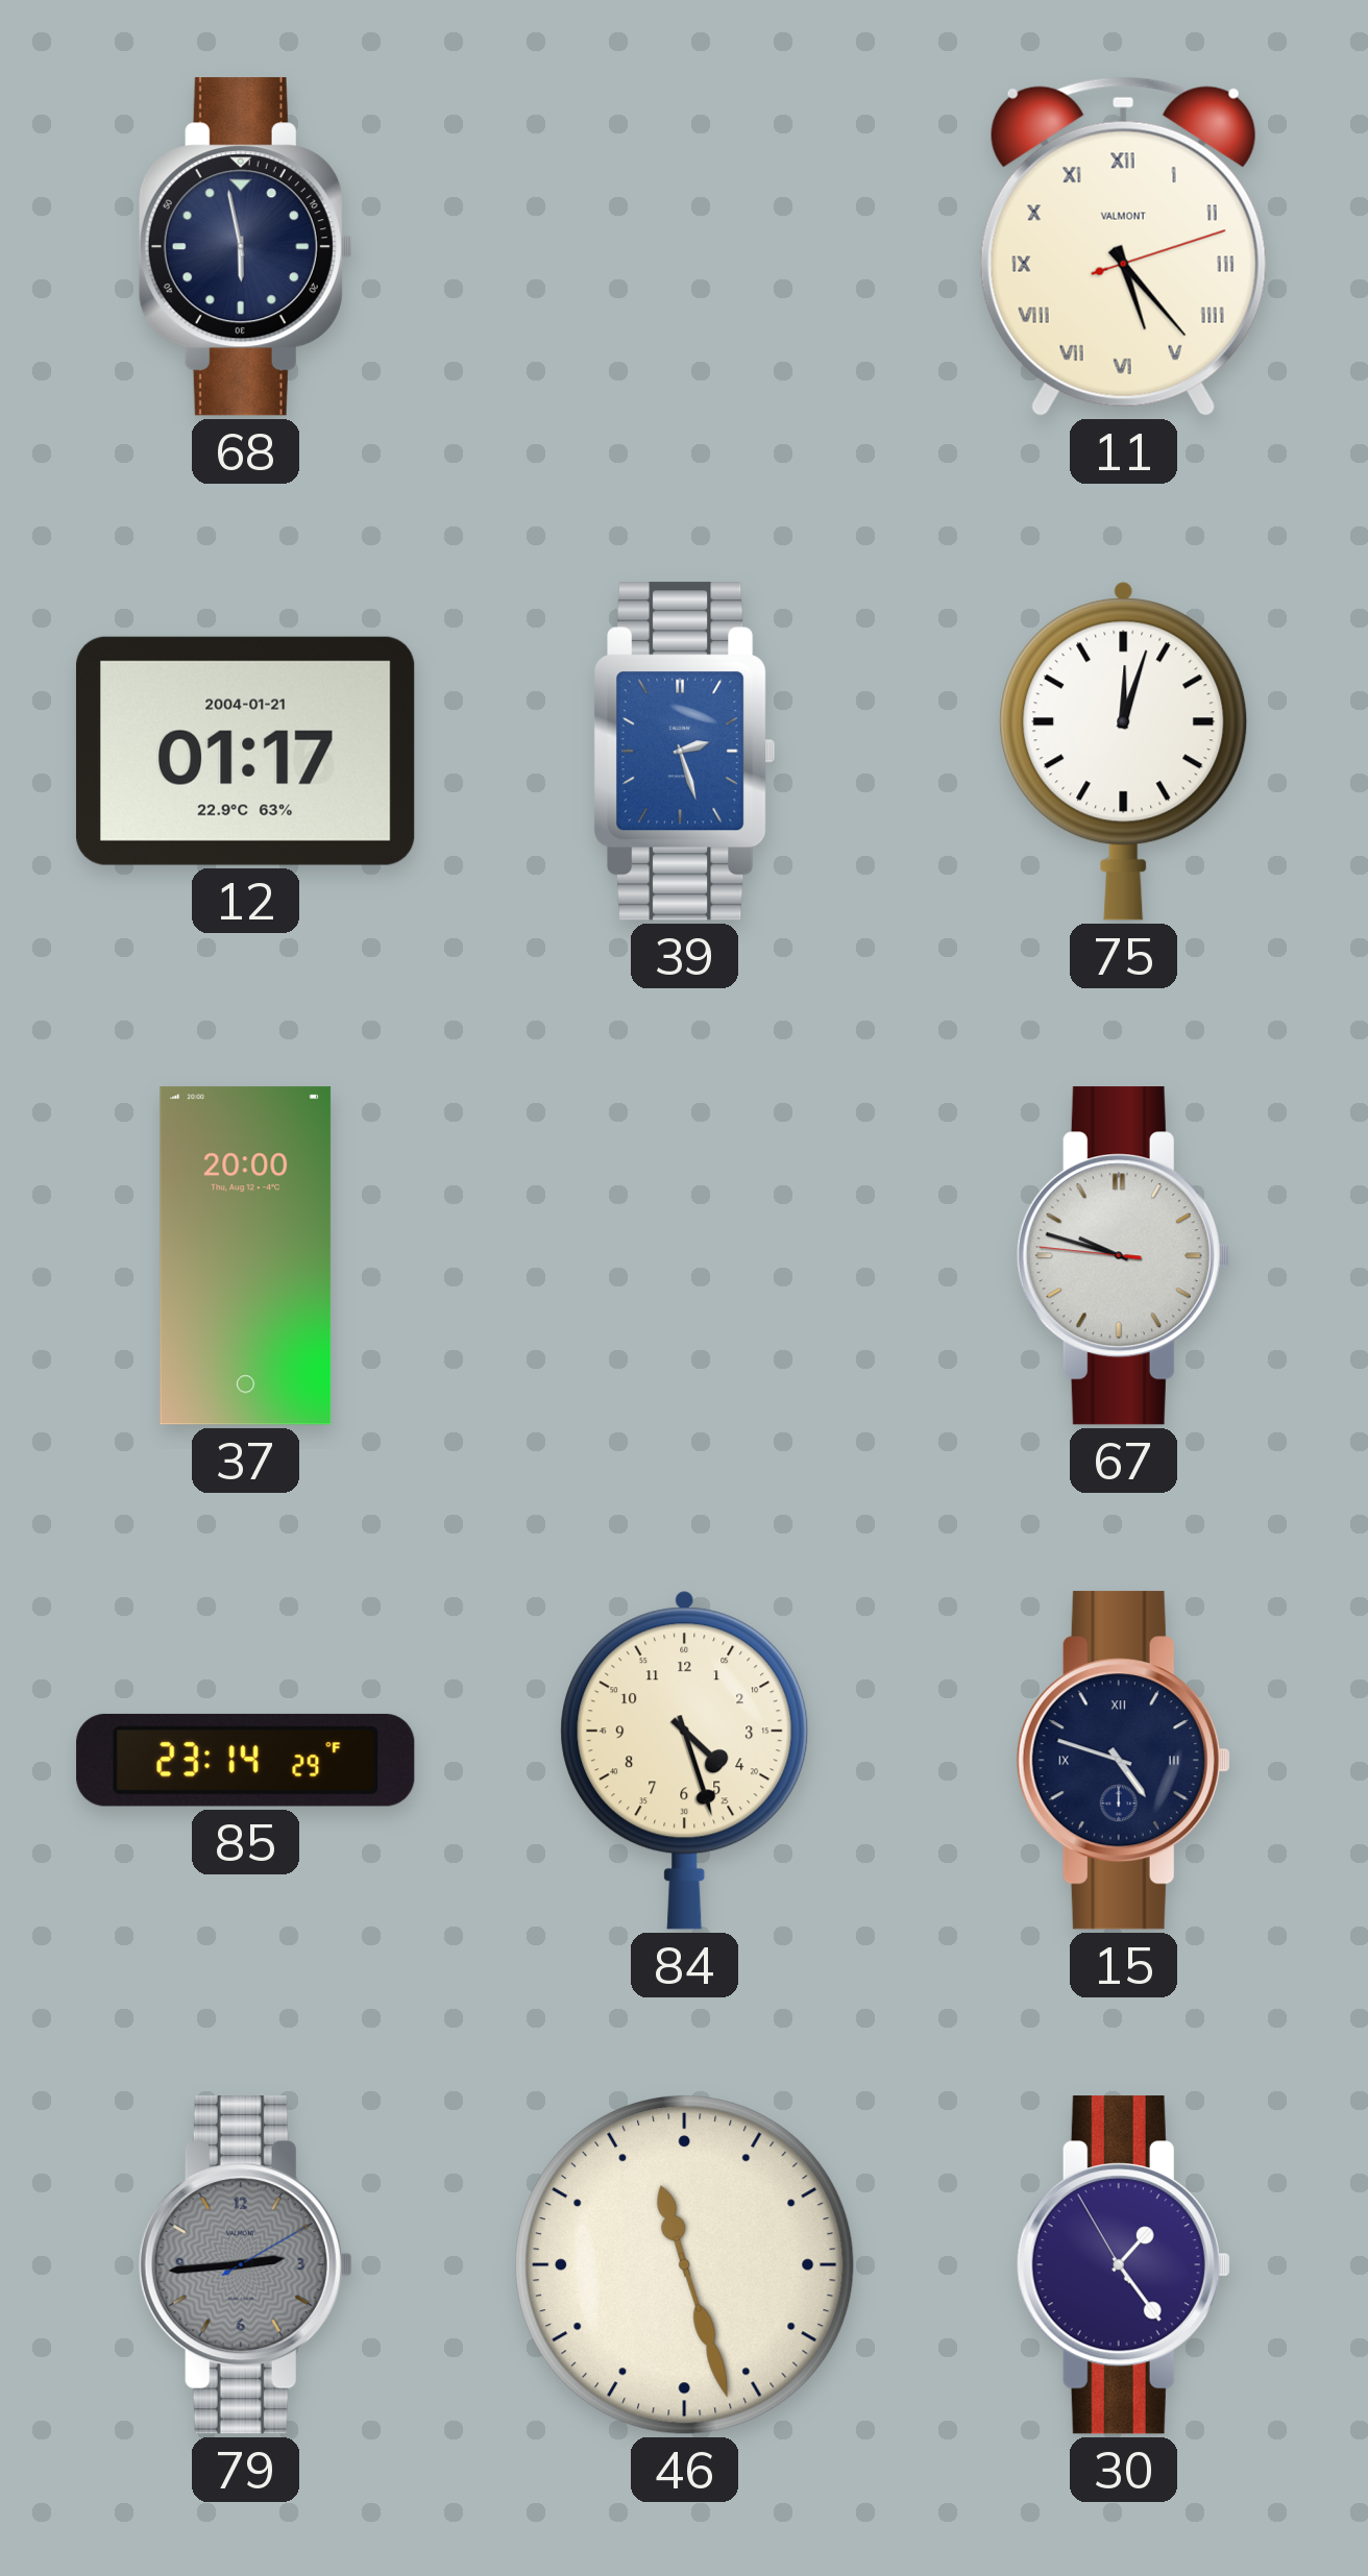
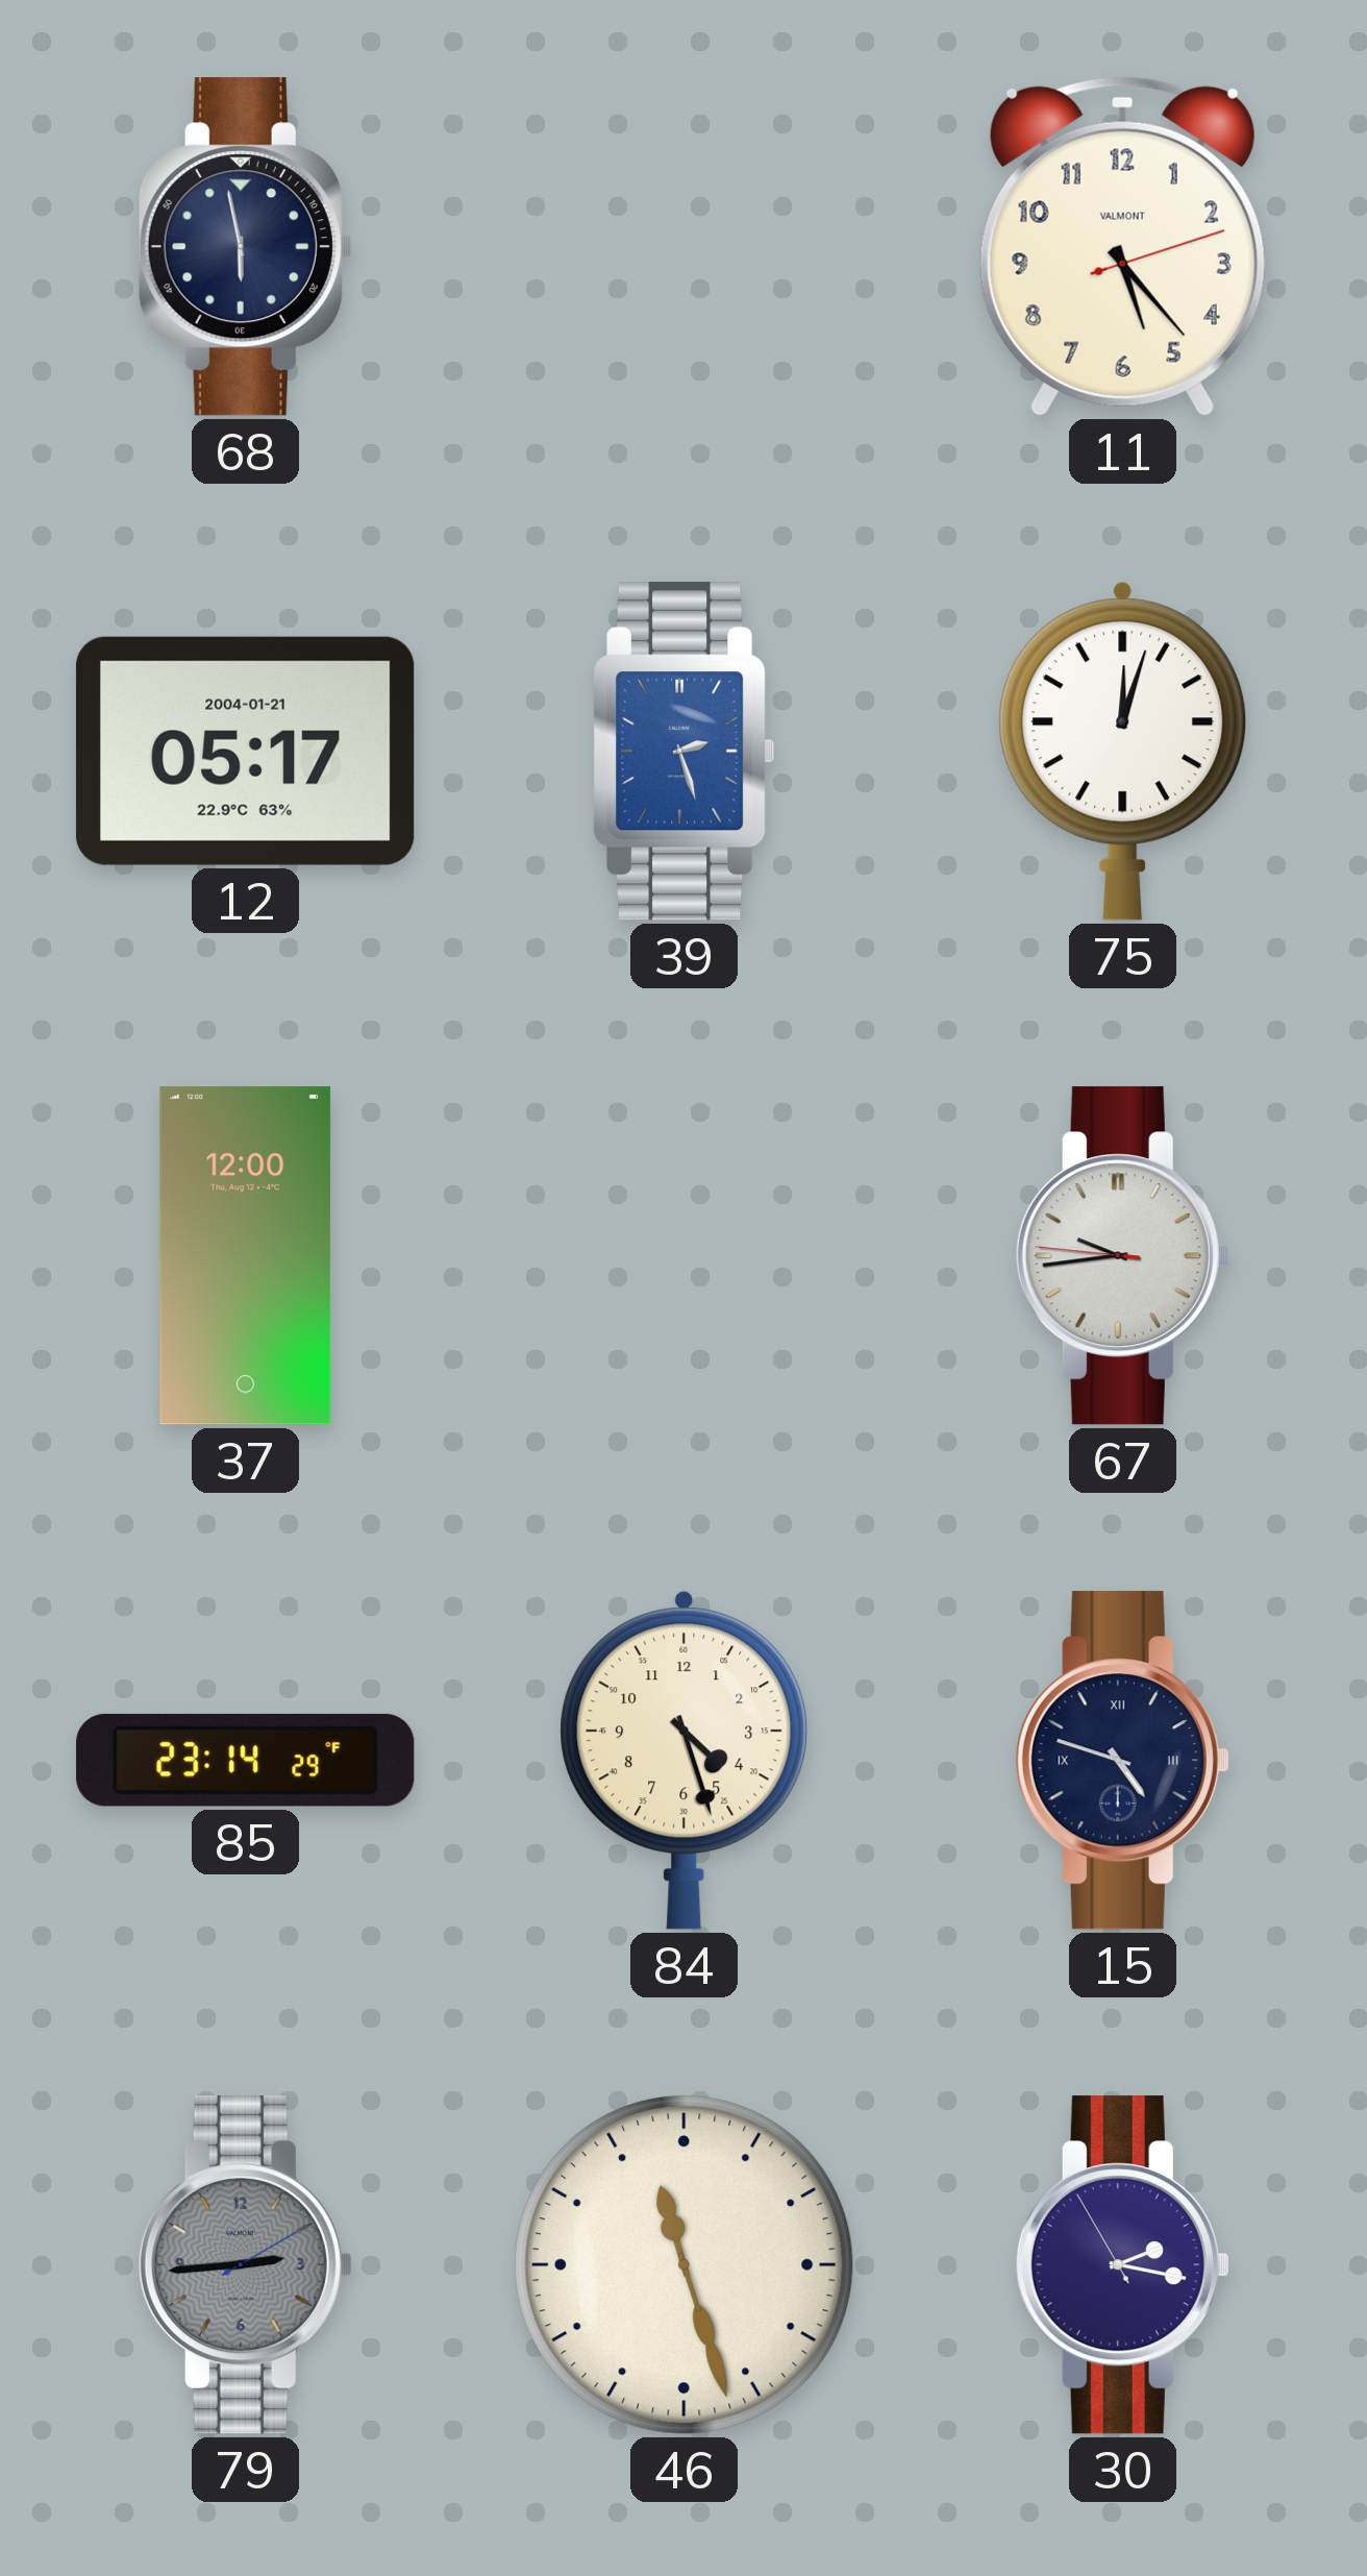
11 numerals: Roman -> Arabic (1122, 246)
12: 01:17 -> 05:17 (245, 751)
37: 20:00 -> 12:00 (246, 1256)
67: 9:47 -> 9:43 (1122, 1256)
30: 1:23 -> 2:16 (1122, 2265)
